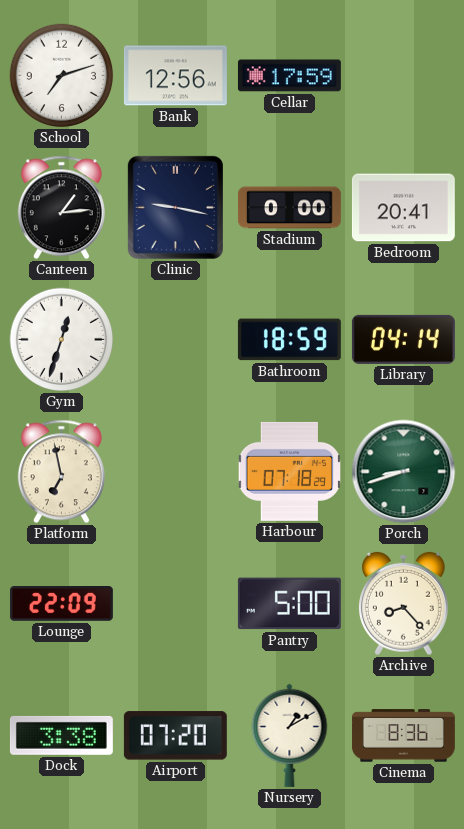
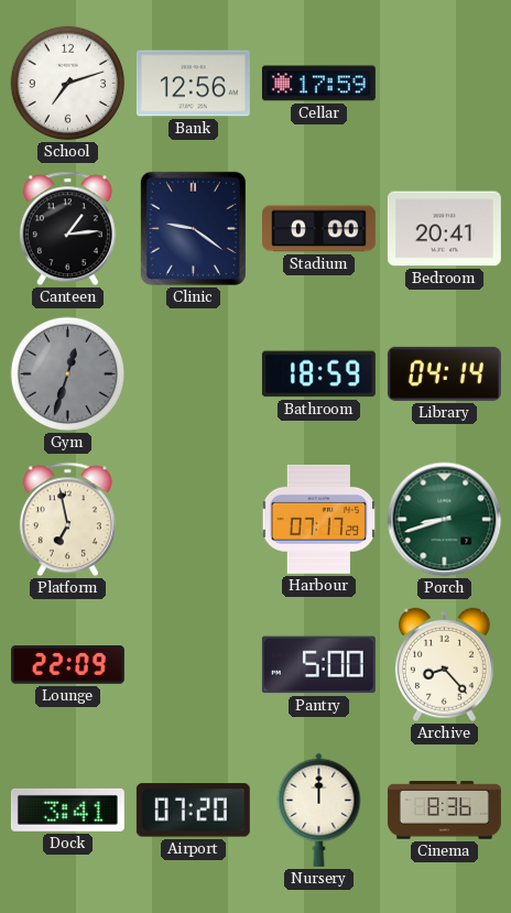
Clinic: 9:17 -> 9:21 (193, 228)
Gym dial: white -> grey (68, 374)
Harbour: 07:18 -> 07:17 (318, 519)
Dock: 3:38 -> 3:41 (67, 809)
Nursery: 1:10 -> 12:00 (319, 809)
